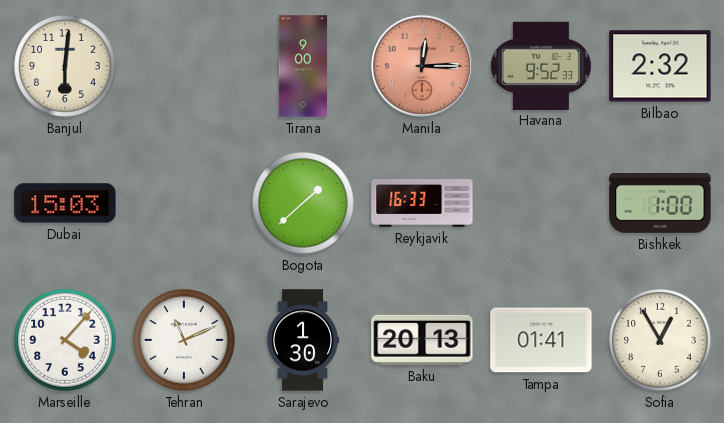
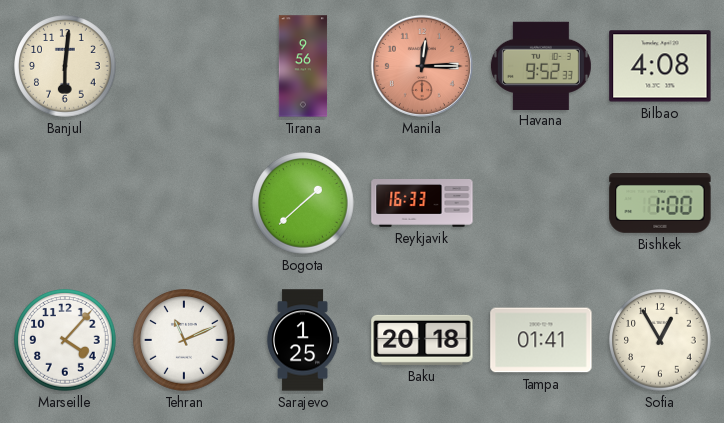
Tirana: 9:00 -> 9:56 (303, 66)
Bilbao: 2:32 -> 4:08 (660, 66)
Dubai: 15:03 -> none (65, 203)
Sarajevo: 1:30 -> 1:25 (303, 340)
Baku: 20:13 -> 20:18 (422, 340)
